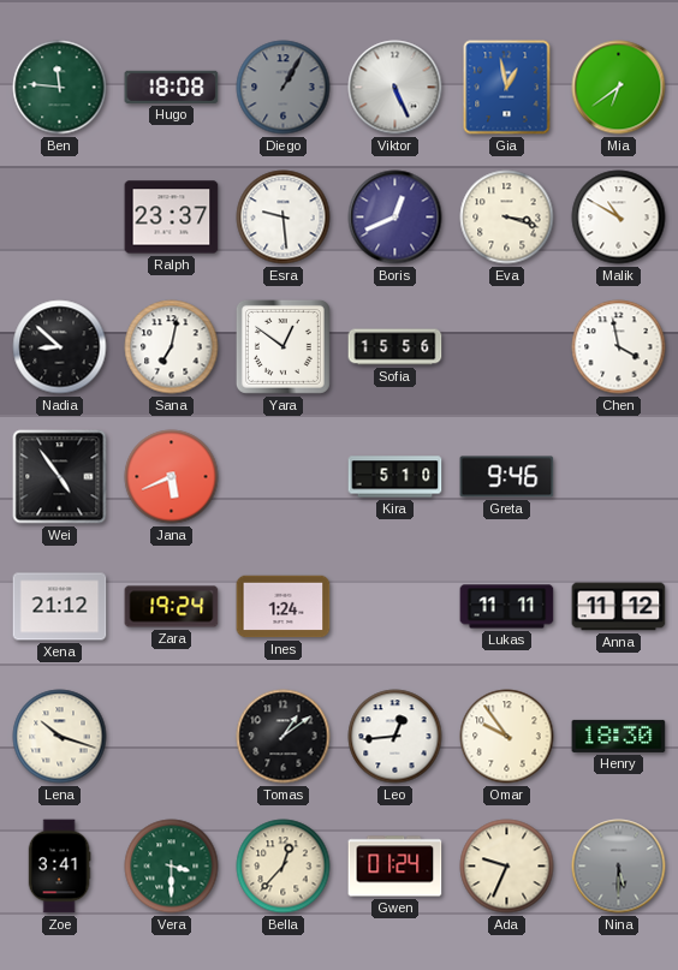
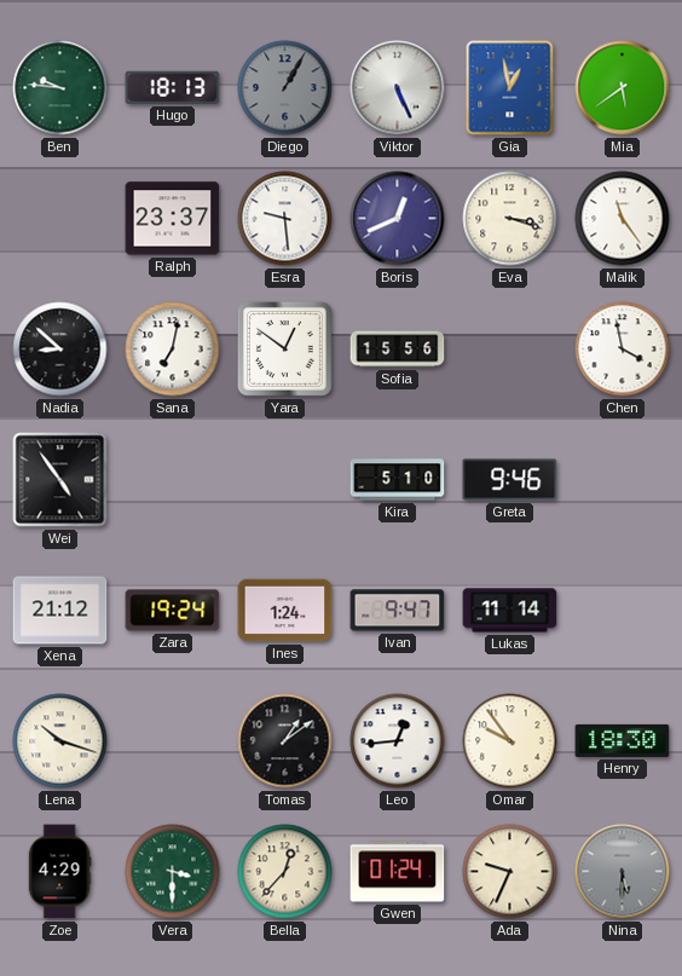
Ben: 11:46 -> 9:46 (60, 88)
Hugo: 18:08 -> 18:13 (173, 87)
Mia: 6:39 -> 5:39 (623, 88)
Malik: 10:50 -> 11:24 (623, 219)
Jana: 5:41 -> none (172, 477)
Ivan: none -> 9:47 (398, 611)
Lukas: 11:11 -> 11:14 (510, 611)
Anna: 11:12 -> none (619, 607)
Zoe: 3:41 -> 4:29 (59, 872)
